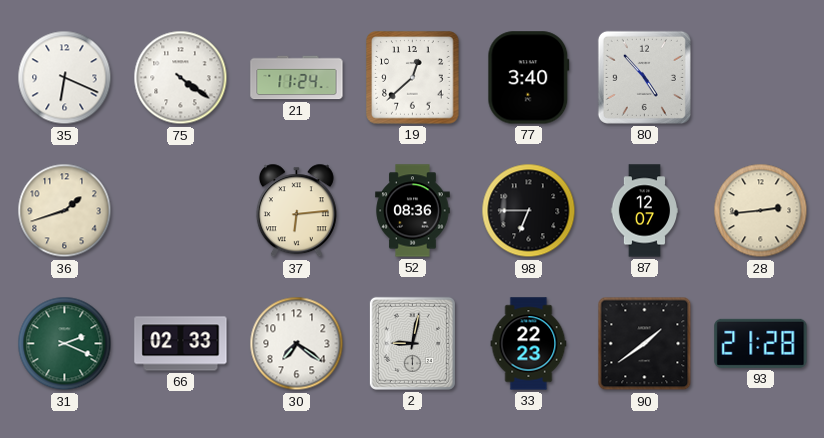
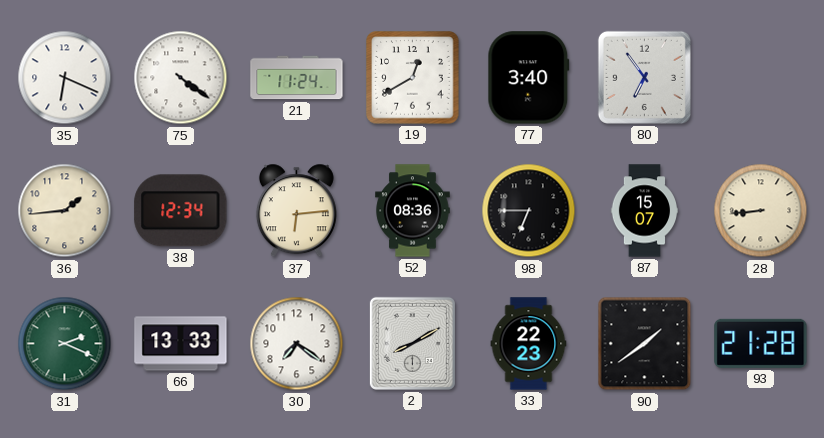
19: 12:38 -> 12:40 (413, 78)
80: 4:53 -> 6:54 (644, 77)
36: 1:42 -> 1:44 (65, 211)
38: none -> 12:34 (181, 211)
87: 12:07 -> 15:07 (644, 211)
28: 2:44 -> 8:44 (761, 211)
66: 02:33 -> 13:33 (181, 344)
2: 9:02 -> 8:10 (412, 343)
